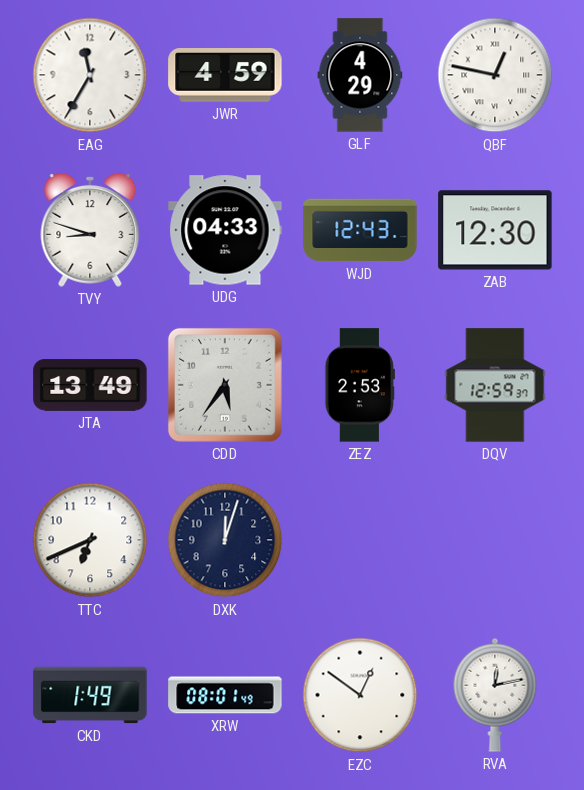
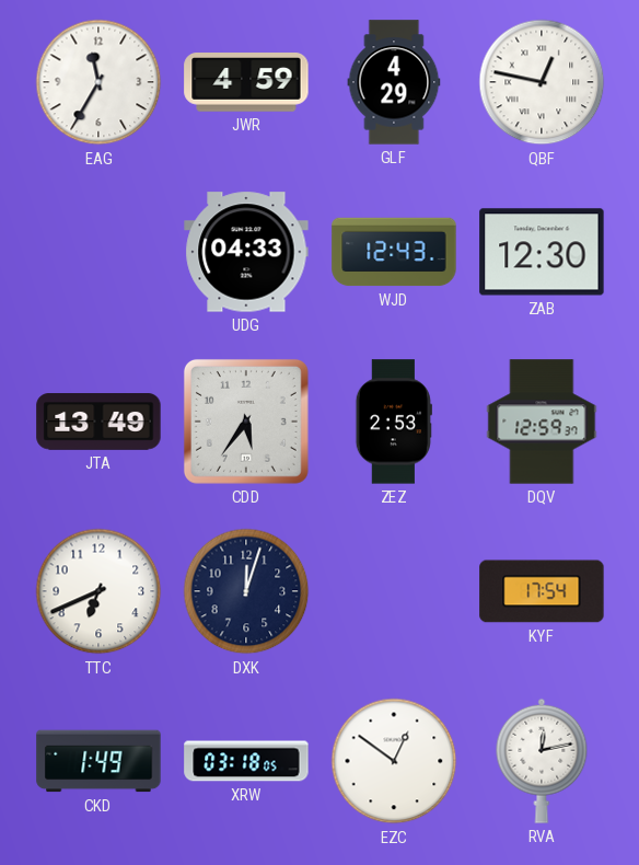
TVY: 8:48 -> none (90, 231)
KYF: none -> 17:54 (542, 591)
XRW: 08:01 -> 03:18 (246, 761)
